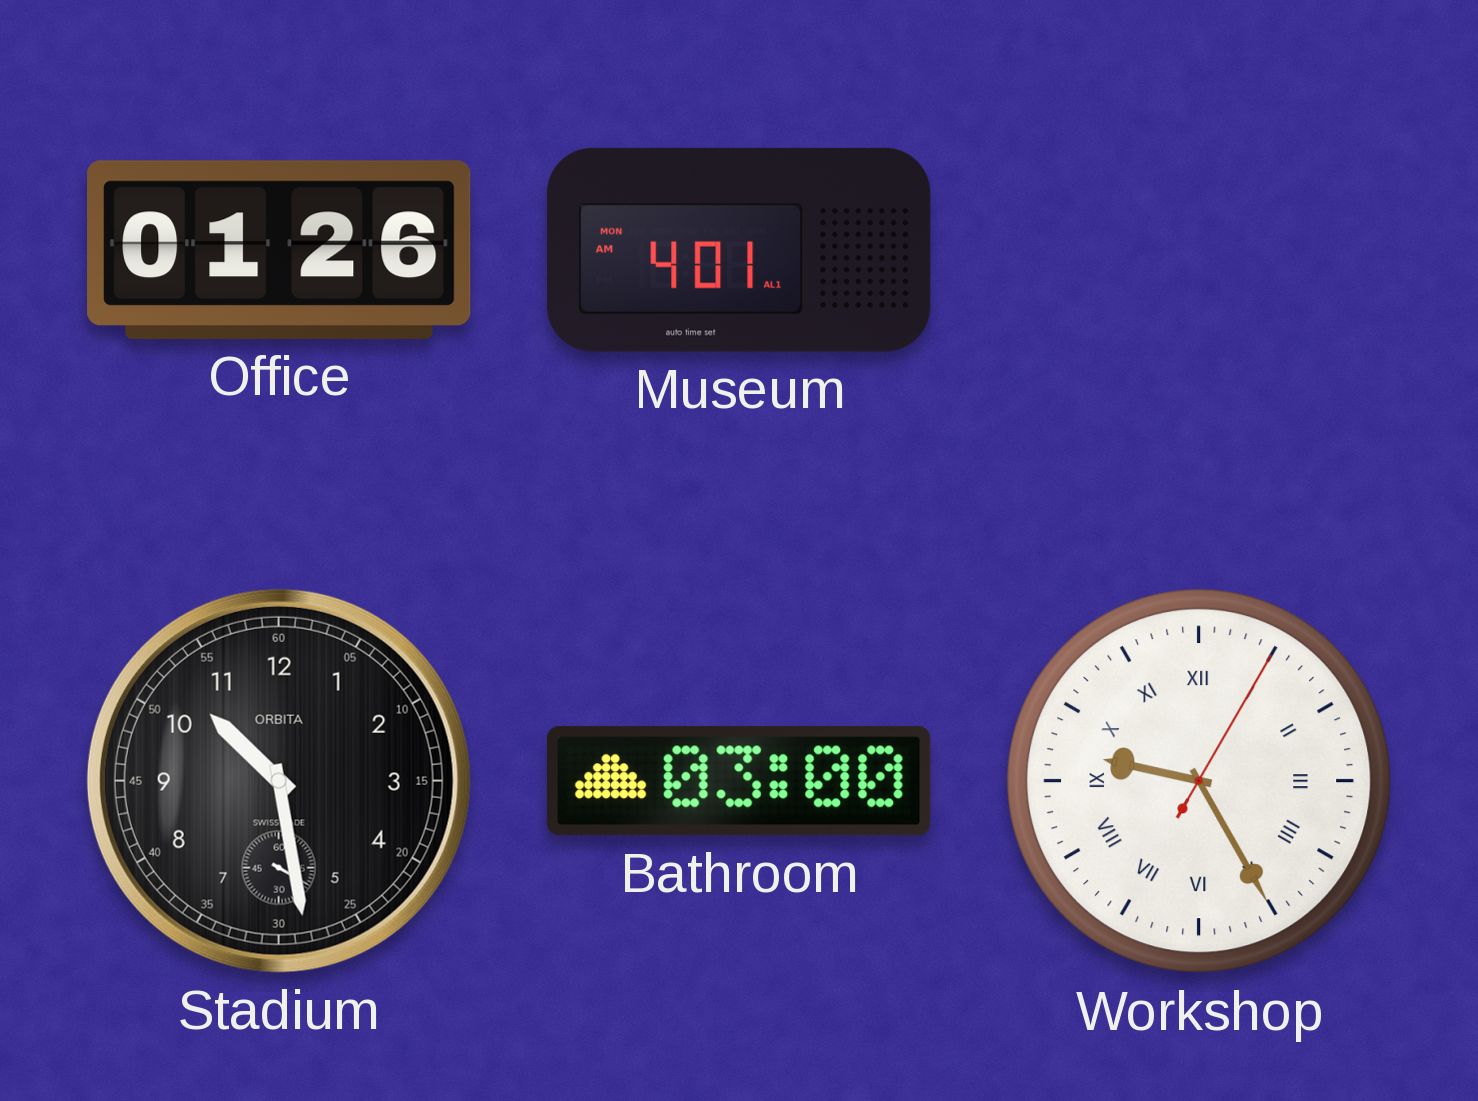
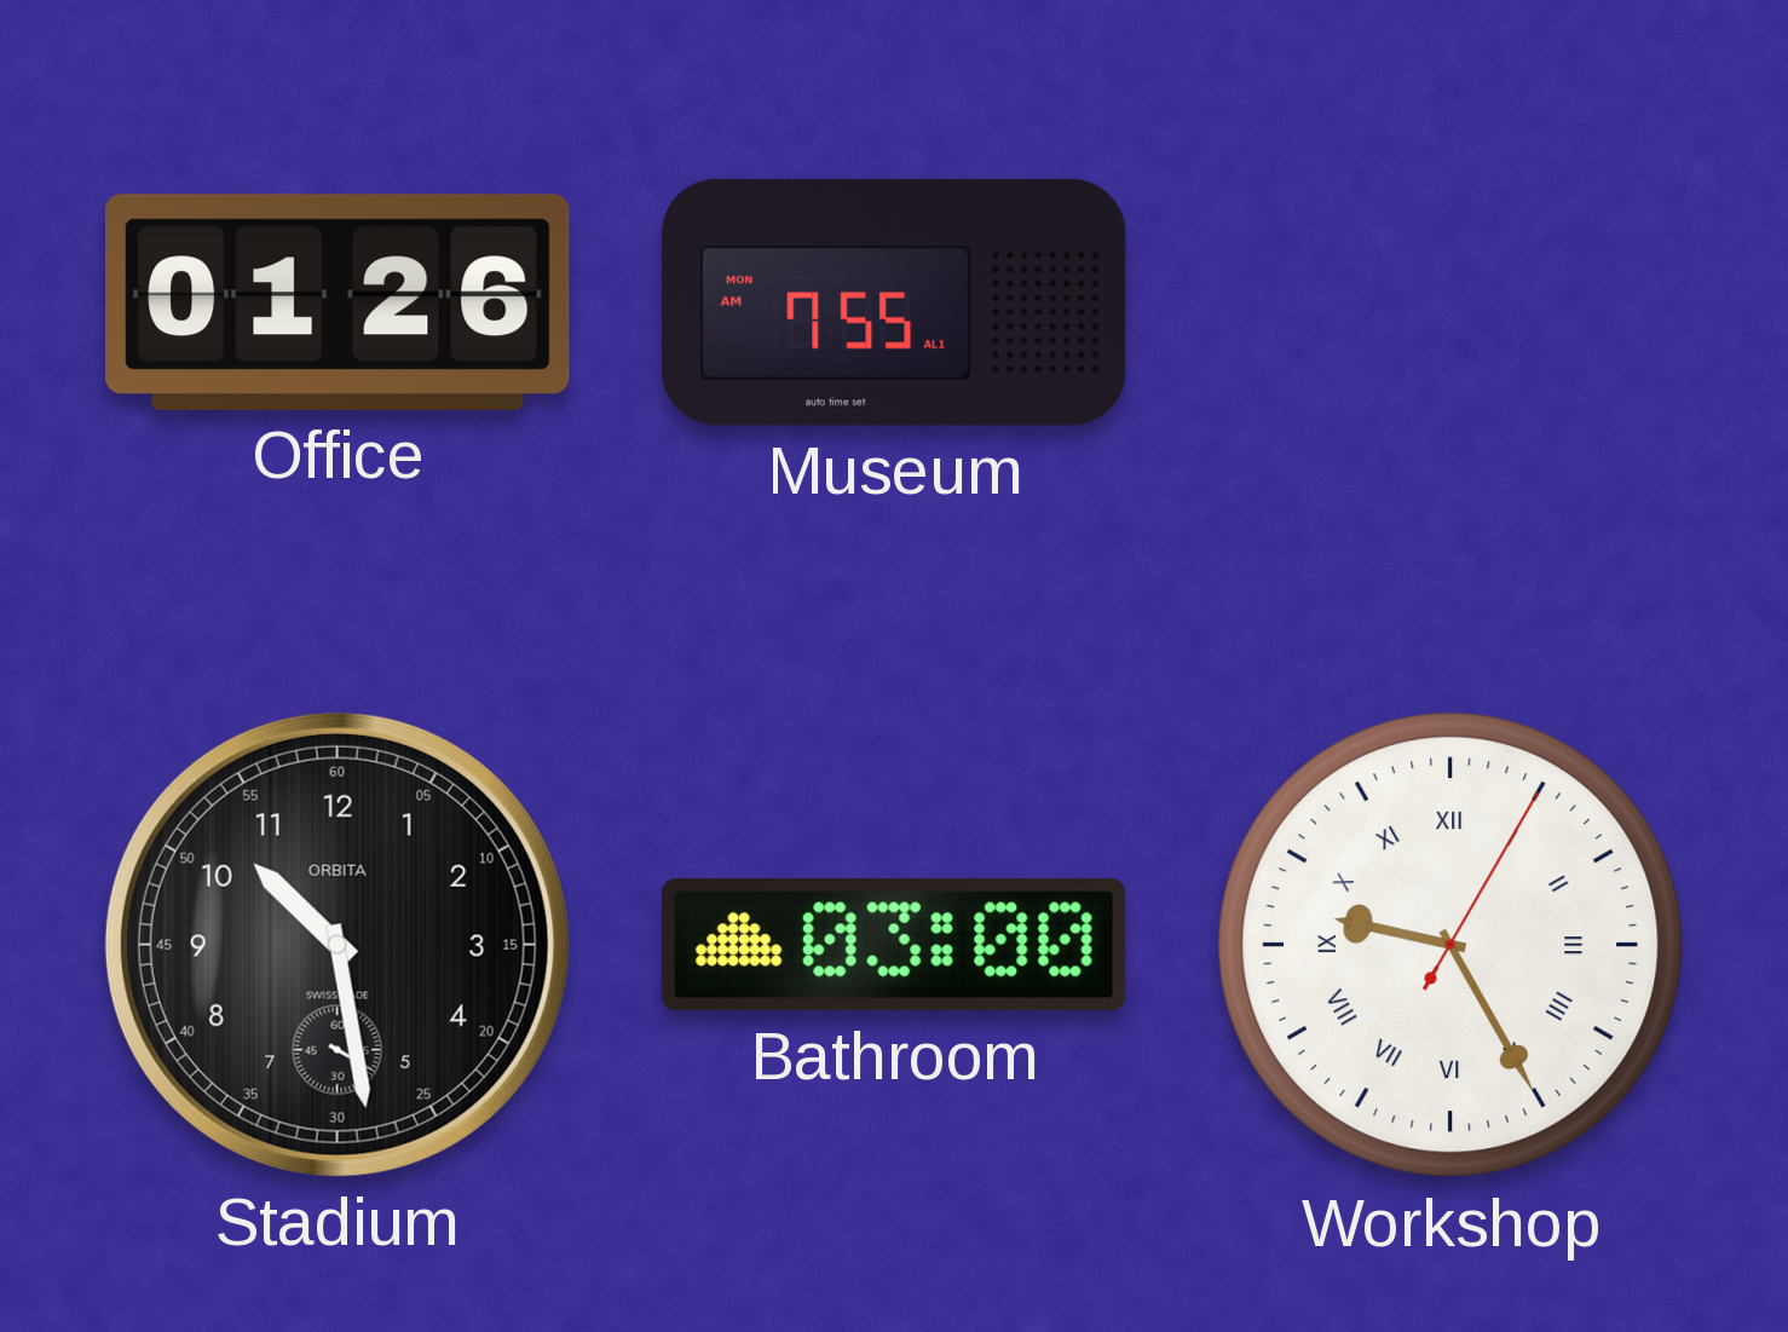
Museum: 4:01 -> 7:55 (894, 302)
